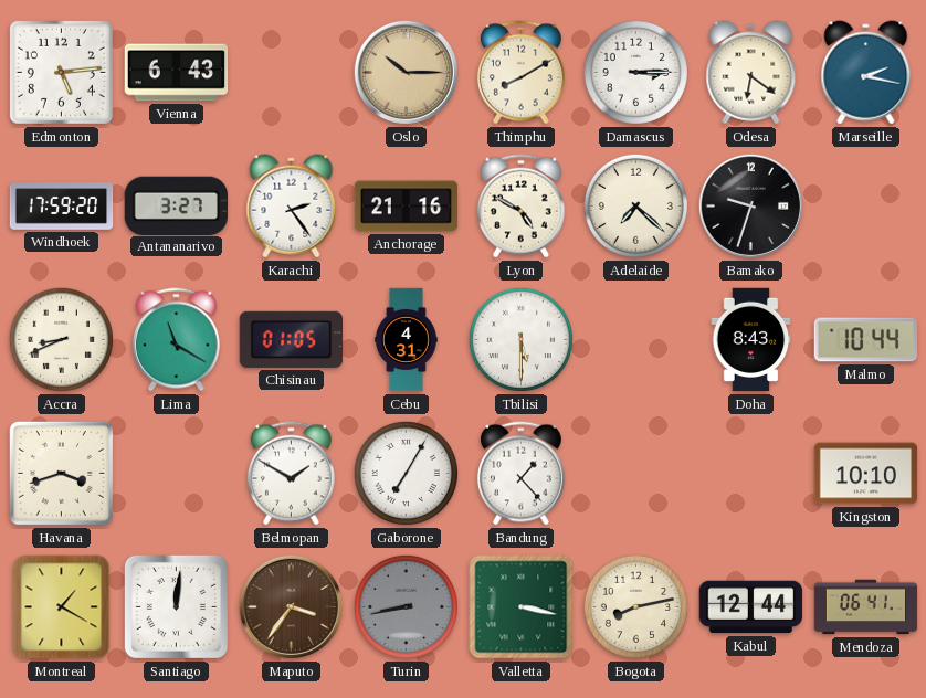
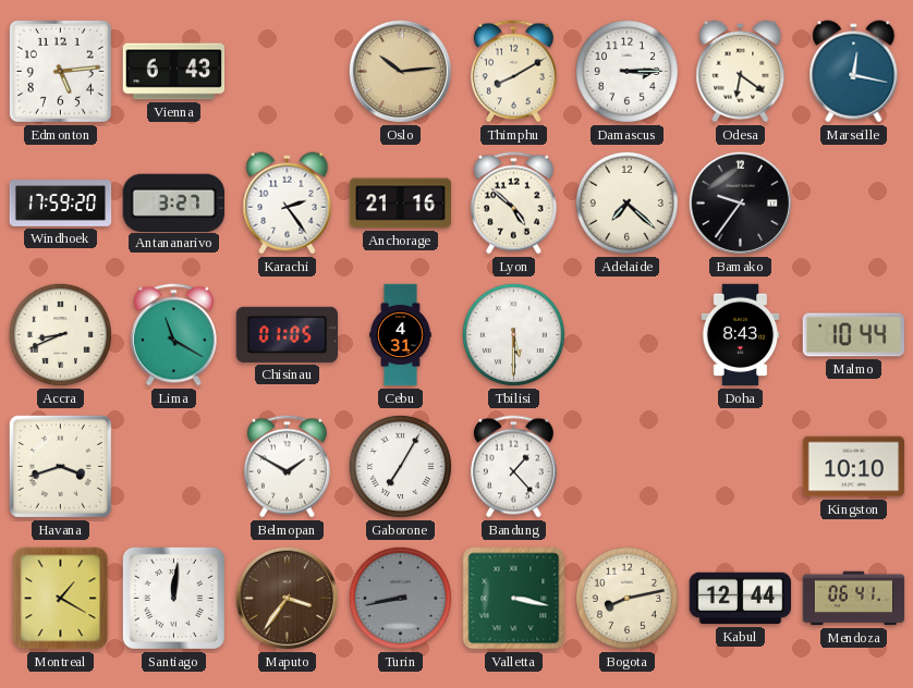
Oslo: 10:15 -> 10:14 (400, 71)
Marseille: 2:17 -> 12:17 (854, 72)
Lyon: 4:50 -> 4:52 (513, 204)
Bamako: 9:33 -> 9:36 (740, 202)
